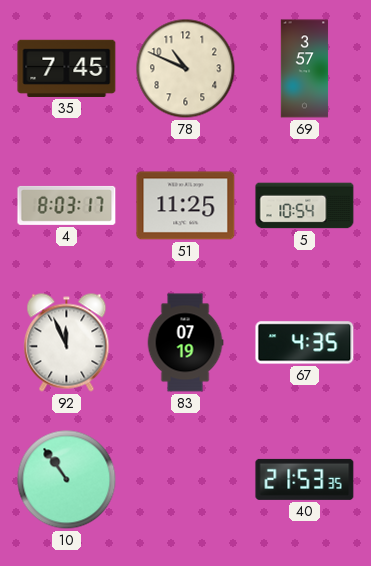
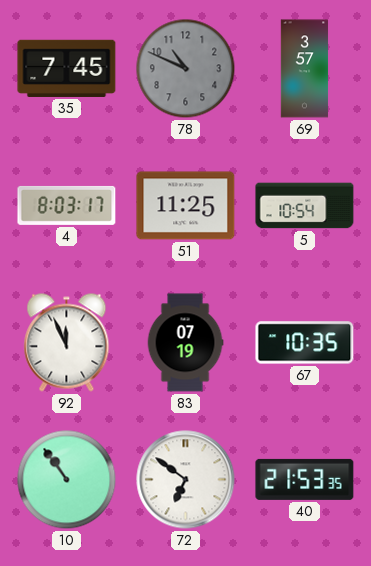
78 dial: cream -> grey (186, 69)
67: 4:35 -> 10:35 (305, 343)
72: none -> 6:51 (186, 480)
